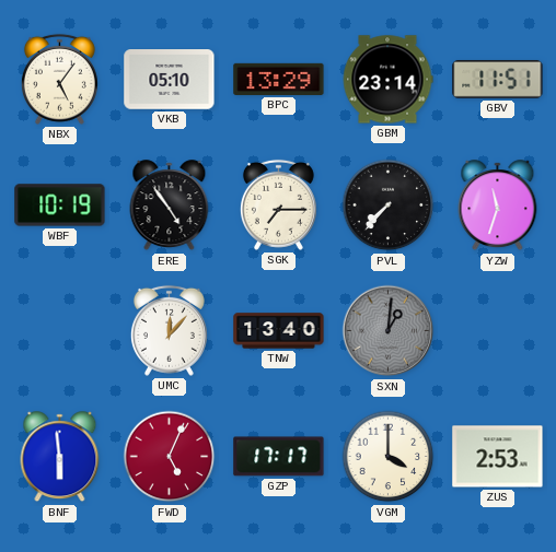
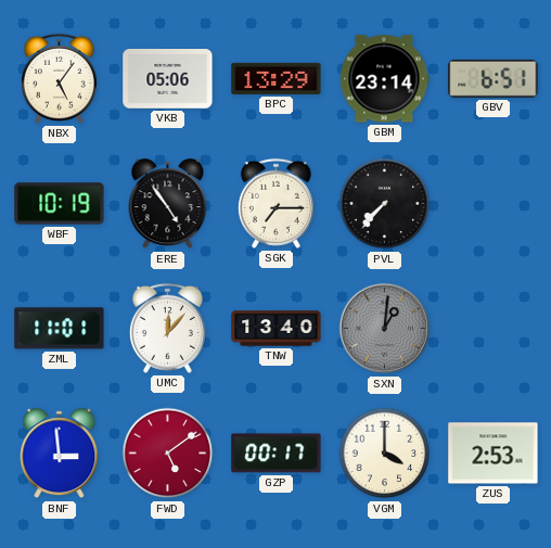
VKB: 05:10 -> 05:06 (168, 79)
GBV: 11:51 -> 6:51 (494, 79)
YZW: 11:33 -> none (498, 205)
ZML: none -> 11:01 (60, 329)
BNF: 5:59 -> 2:59 (60, 454)
FWD: 5:04 -> 5:09 (168, 454)
GZP: 17:17 -> 00:17 (277, 454)
